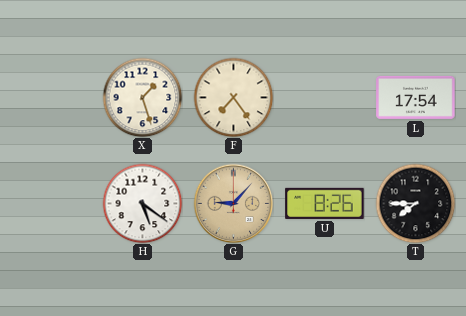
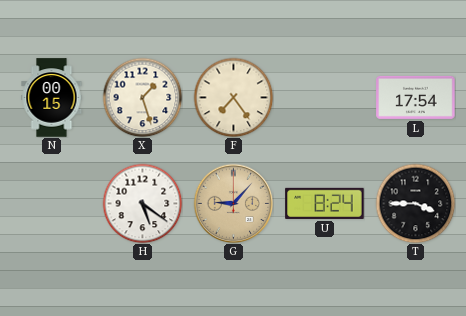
N: none -> 00:15 (52, 98)
U: 8:26 -> 8:24 (325, 203)
T: 7:45 -> 3:45 (415, 203)
